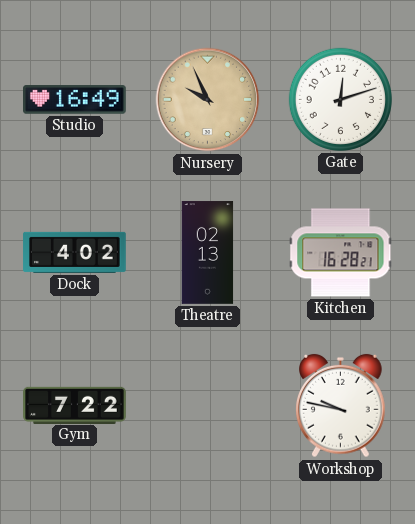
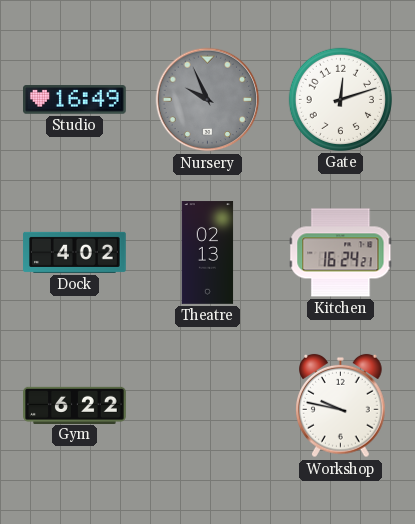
Nursery dial: champagne -> grey (208, 100)
Kitchen: 16:28 -> 16:24 (341, 253)
Gym: 7:22 -> 6:22 (75, 405)
